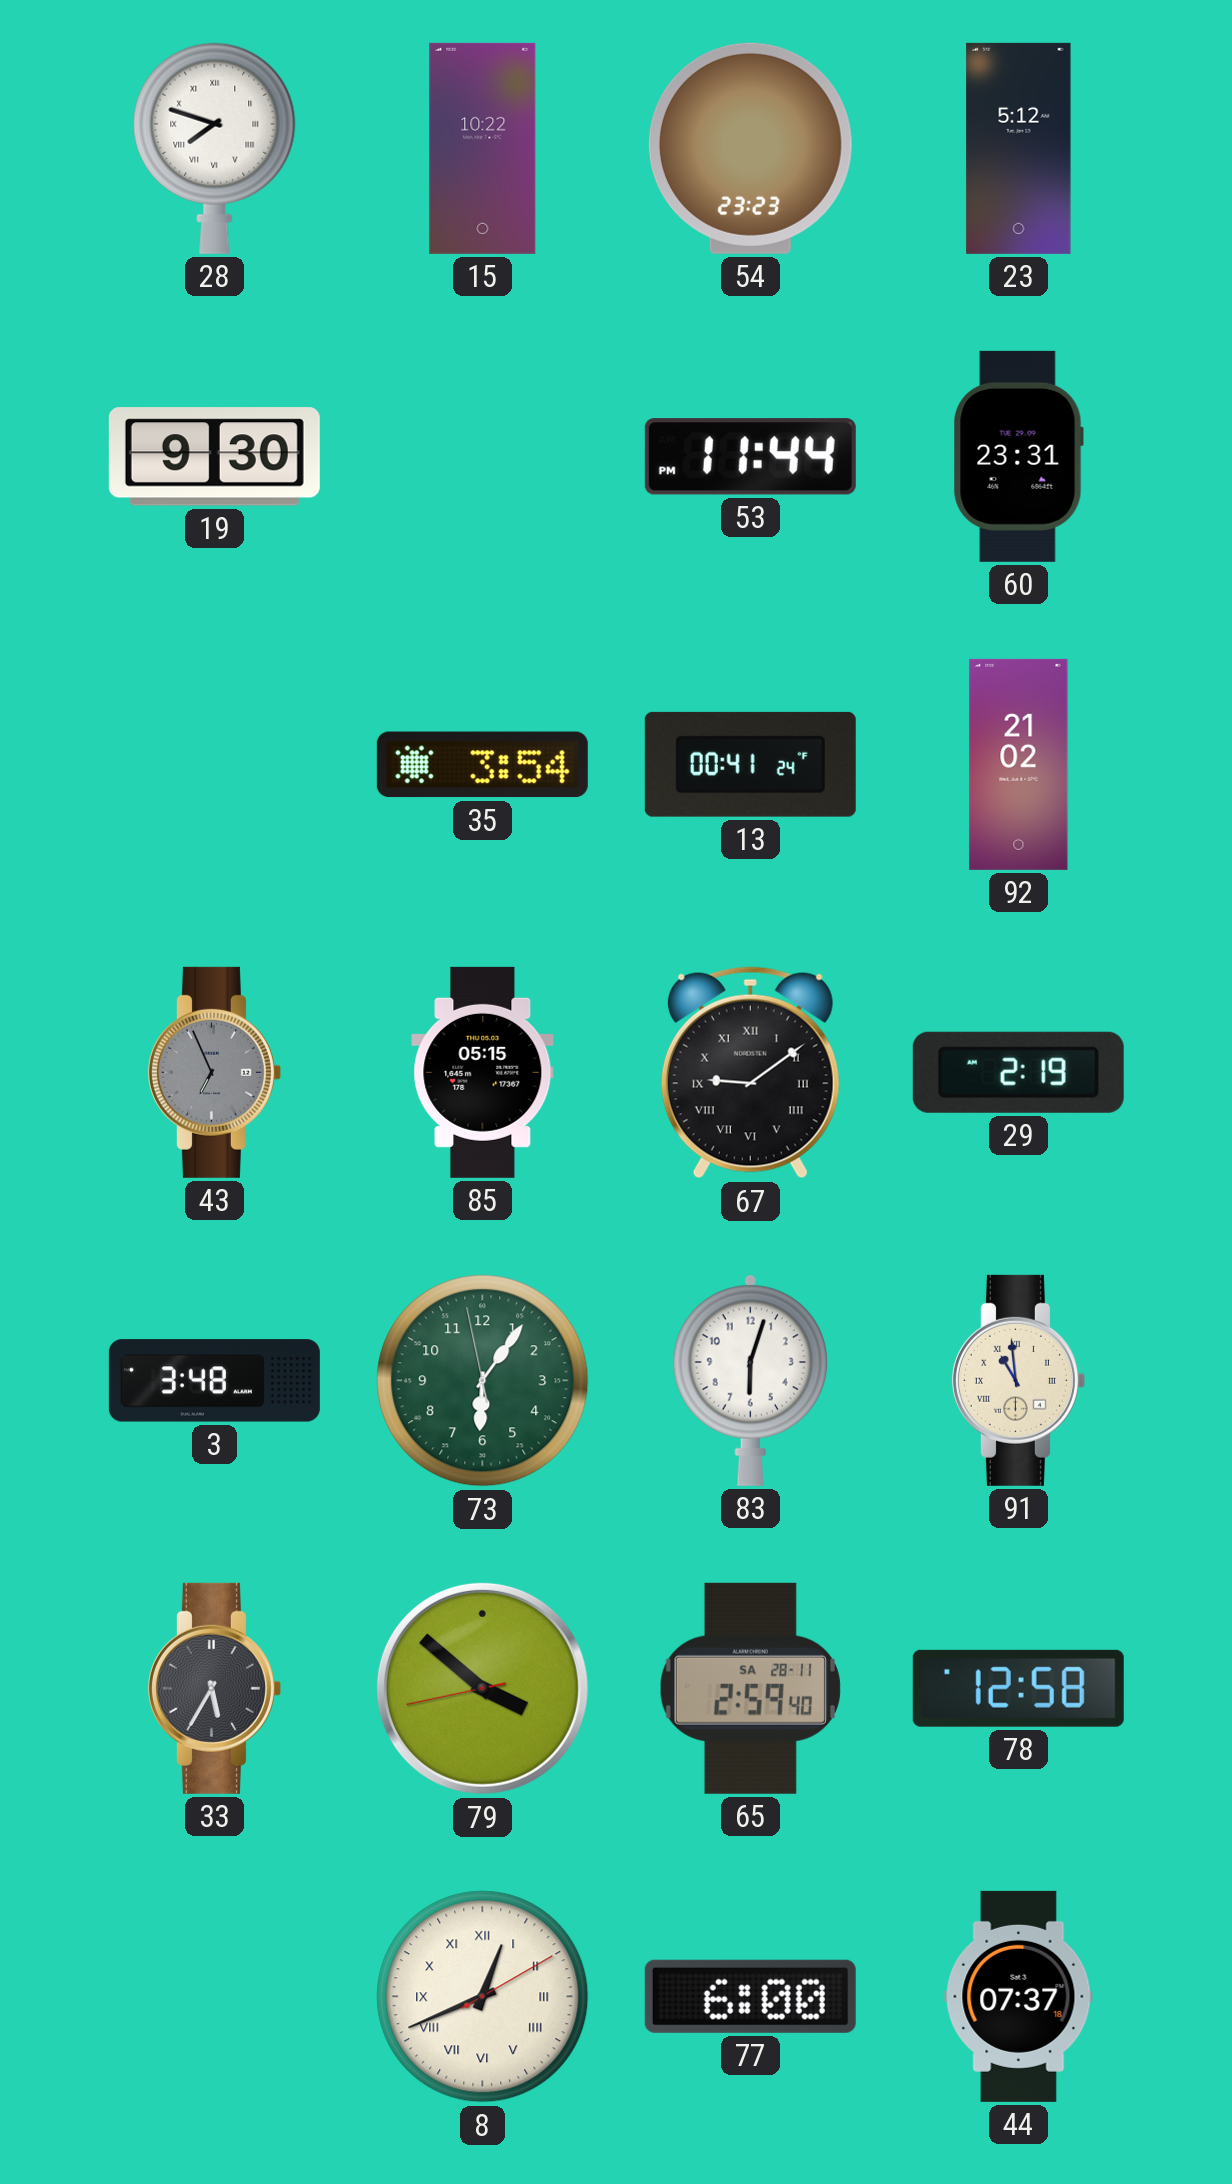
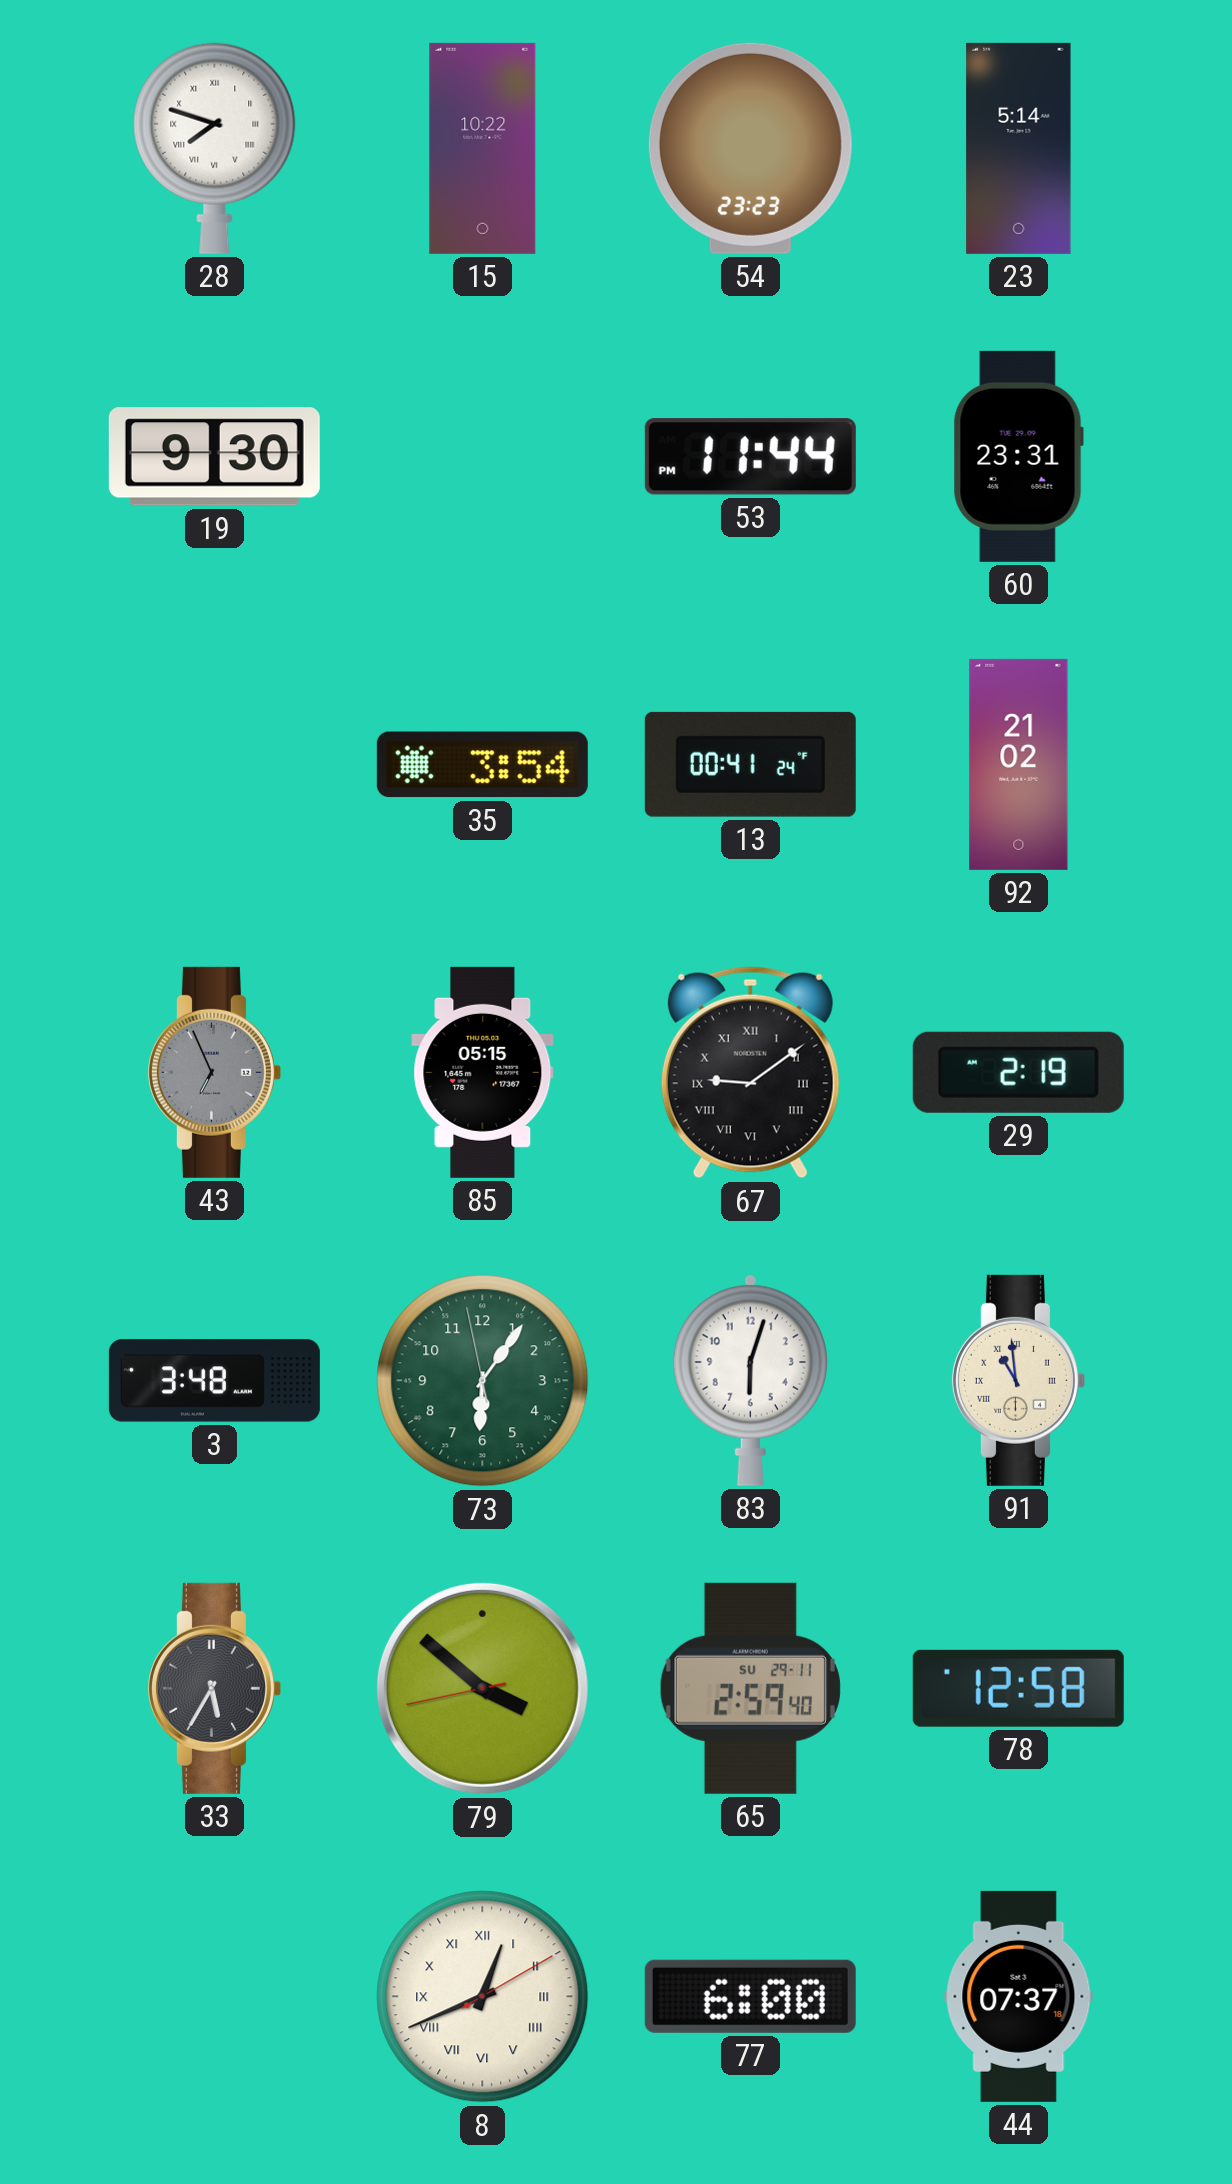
23: 5:12 -> 5:14 (1019, 148)
65 date: SA 28-11 -> SU 29-11 (750, 1688)
